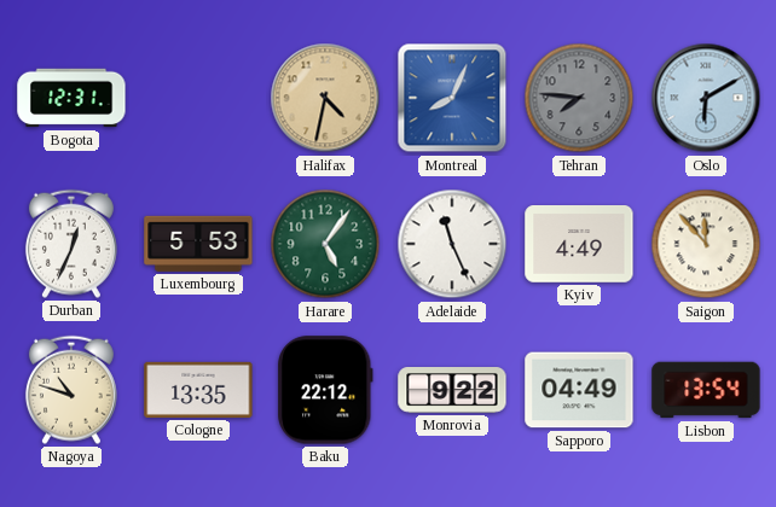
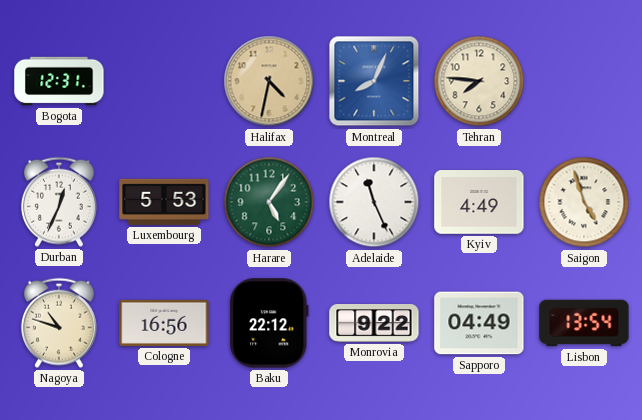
Tehran dial: grey -> cream (479, 81)
Oslo: 6:10 -> none (706, 98)
Saigon: 11:53 -> 4:57 (584, 202)
Cologne: 13:35 -> 16:56 (164, 323)
